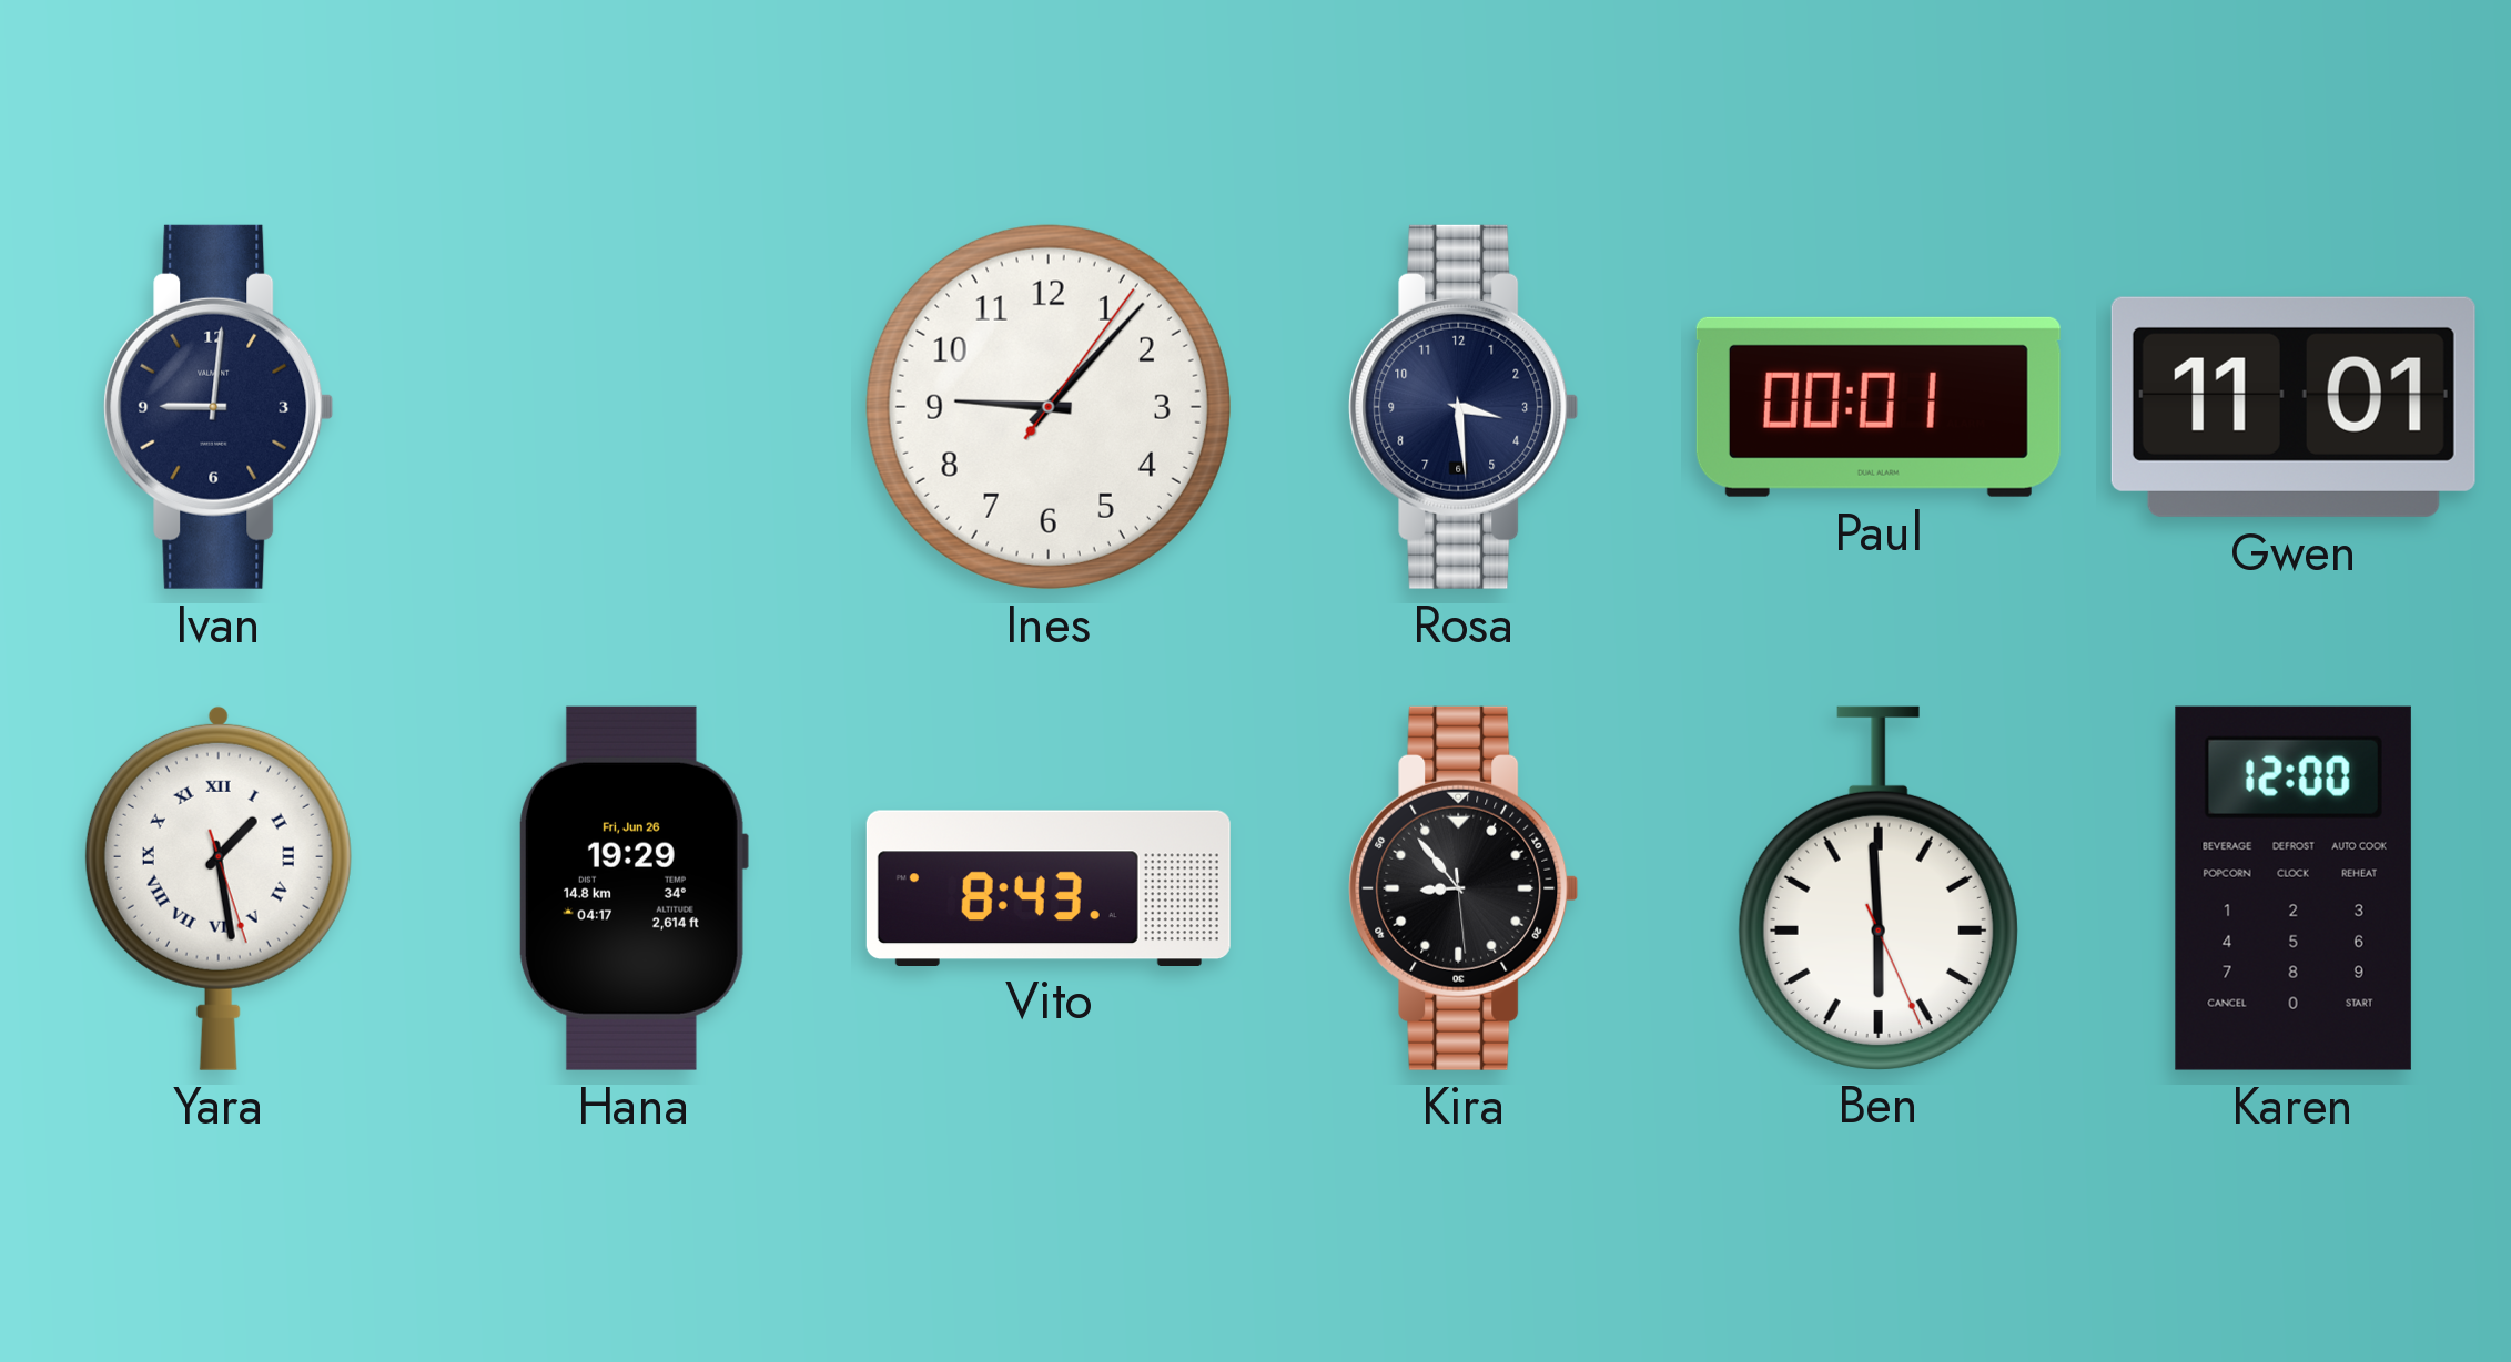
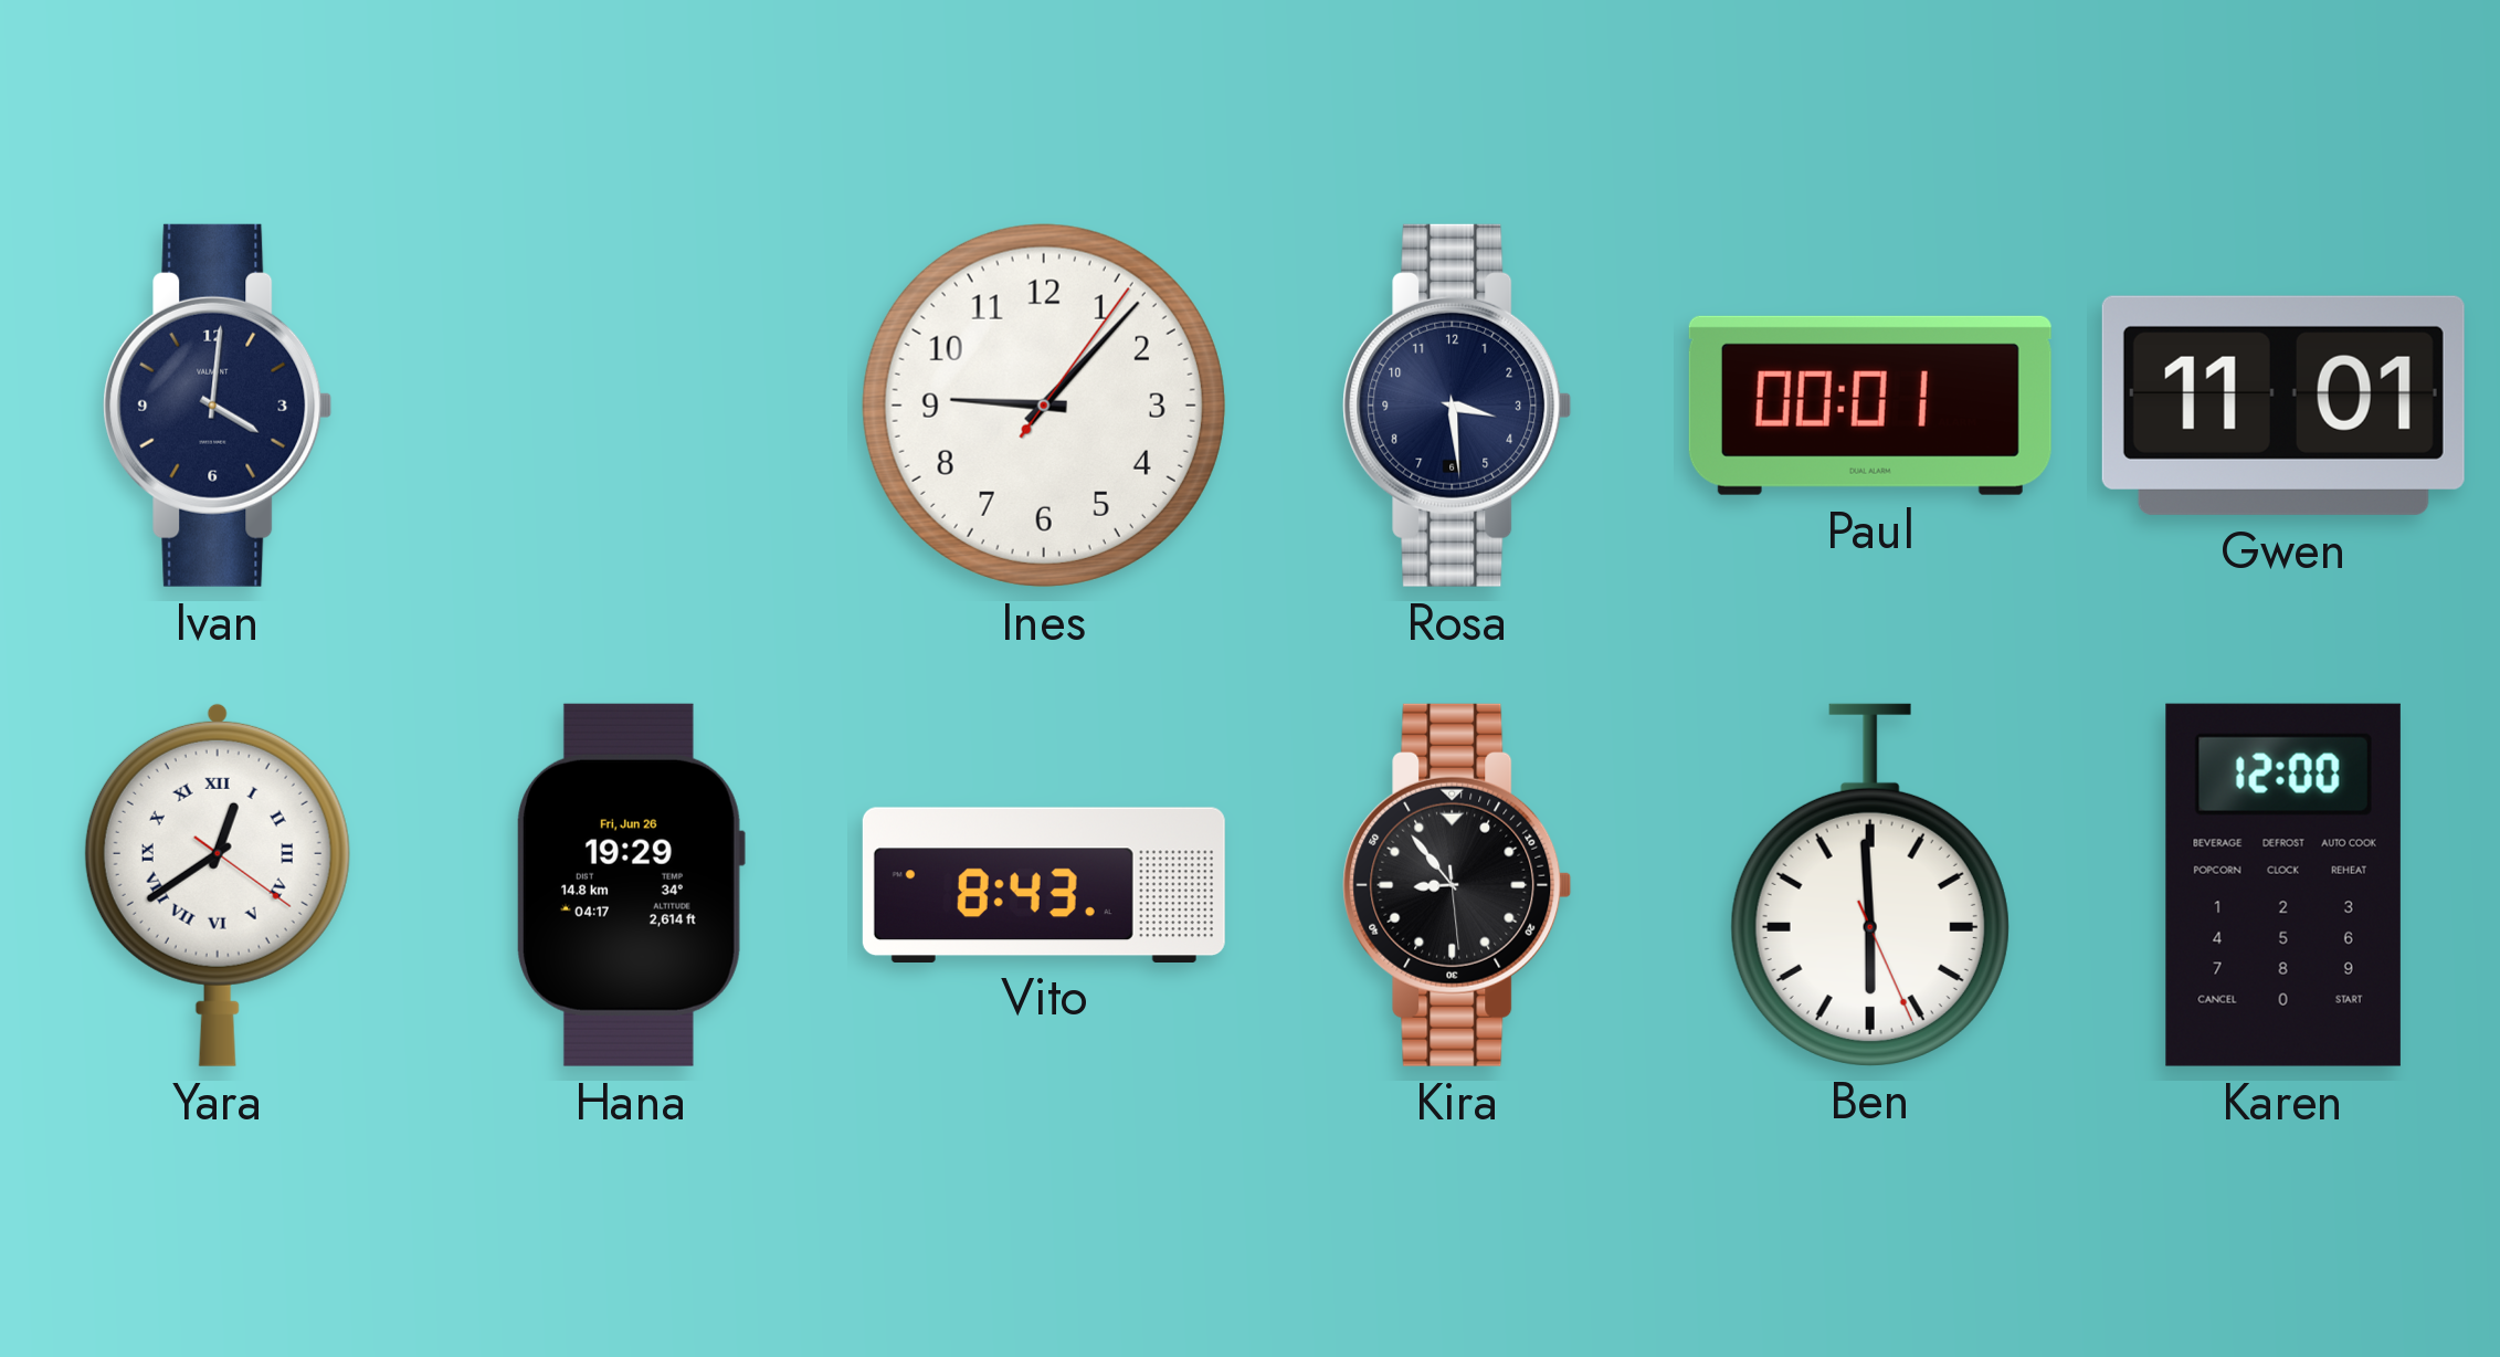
Ivan: 9:01 -> 4:01 (218, 406)
Yara: 1:28 -> 12:39 (218, 884)
